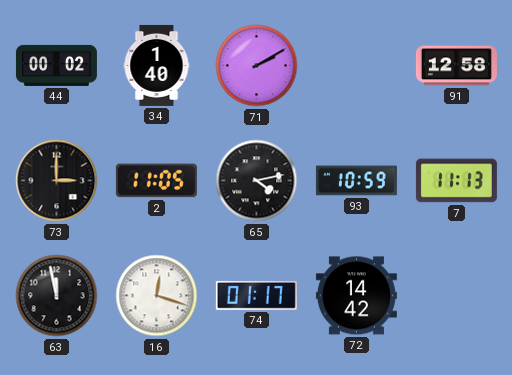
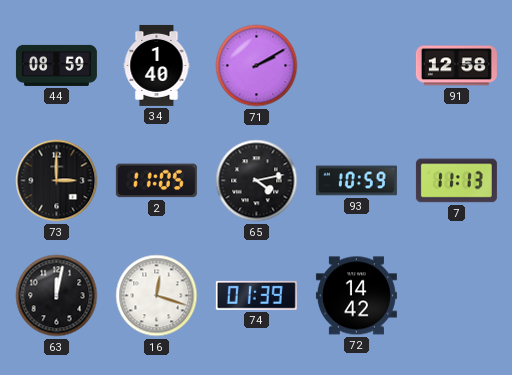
44: 00:02 -> 08:59 (56, 65)
63: 11:58 -> 12:02 (57, 296)
74: 01:17 -> 01:39 (256, 295)
